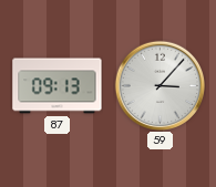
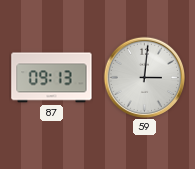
59: 3:07 -> 3:01 (144, 77)
